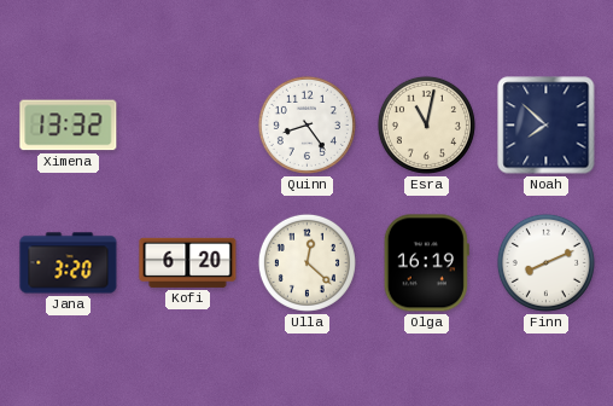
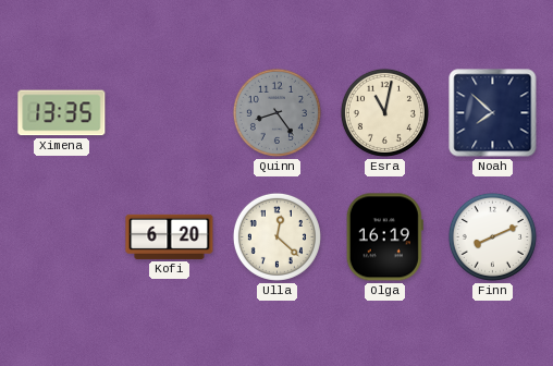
Ximena: 13:32 -> 13:35 (62, 113)
Quinn dial: white -> grey (276, 112)
Jana: 3:20 -> none (69, 263)
